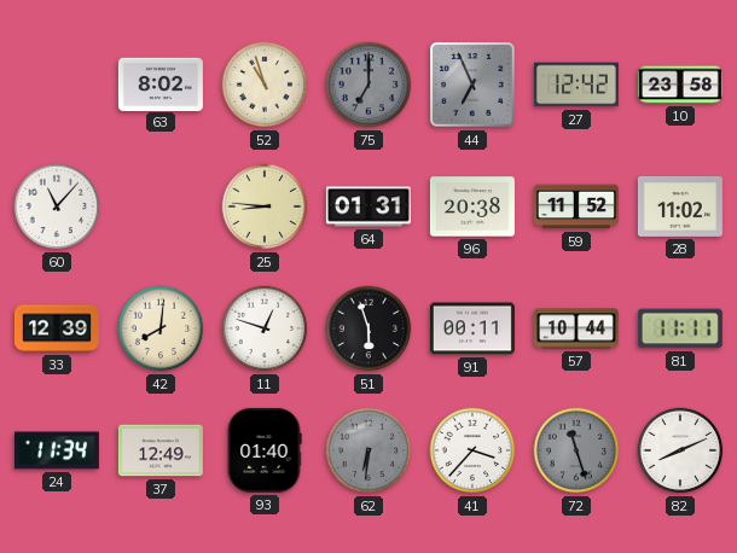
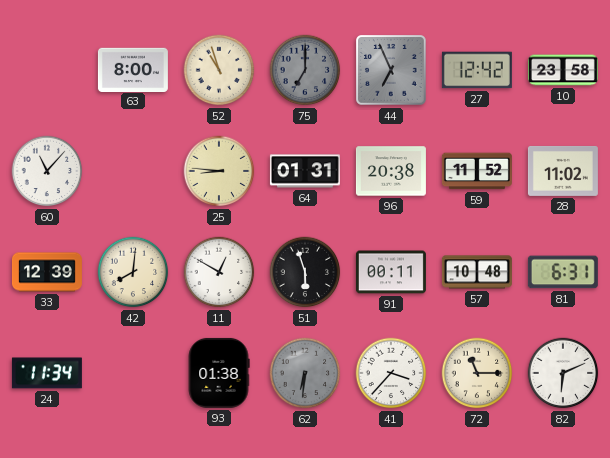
63: 8:02 -> 8:00 (133, 69)
11: 12:48 -> 12:50 (219, 272)
57: 10:44 -> 10:48 (477, 272)
81: 11:11 -> 6:31 (563, 272)
37: 12:49 -> none (161, 450)
93: 01:40 -> 01:38 (219, 373)
72: 11:27 -> 11:15 (477, 373)
72 dial: grey -> cream (477, 373)
82: 8:11 -> 6:11 (563, 373)
